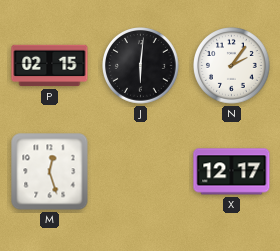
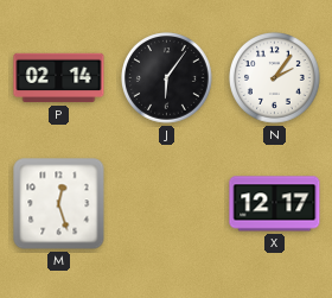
P: 02:15 -> 02:14 (59, 78)
J: 6:01 -> 6:06 (167, 78)
